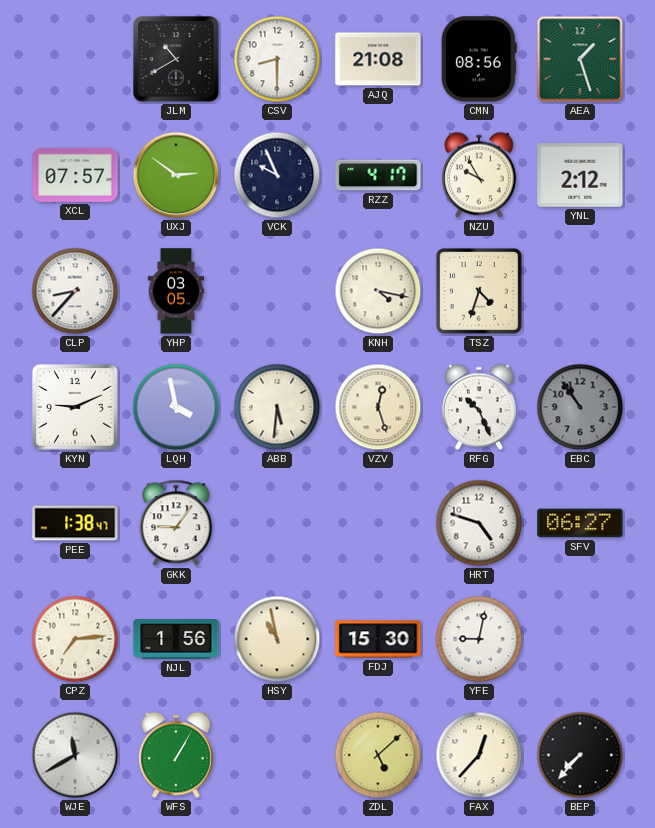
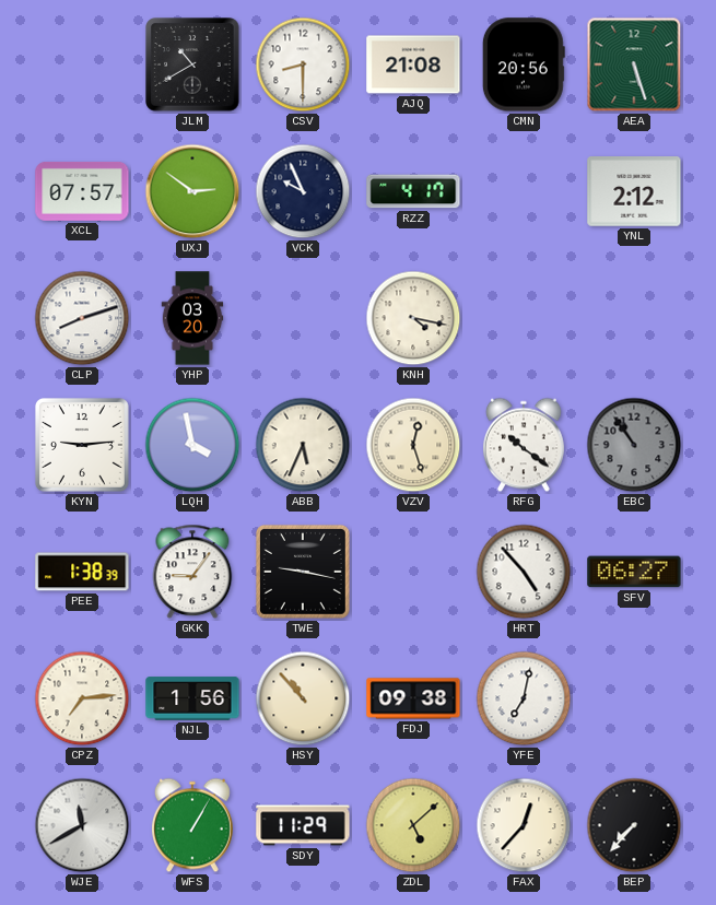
CMN: 08:56 -> 20:56 (524, 64)
AEA: 1:27 -> 5:27 (634, 64)
NZU: 9:55 -> none (479, 175)
CLP: 8:37 -> 8:12 (82, 318)
YHP: 03:05 -> 03:20 (192, 318)
TSZ: 4:33 -> none (479, 291)
KYN: 9:11 -> 9:14 (82, 445)
ABB: 5:31 -> 5:34 (303, 445)
RFG: 10:26 -> 10:21 (524, 445)
PEE: 1:38:47 -> 1:38:39 (82, 572)
TWE: none -> 9:17 (303, 572)
HRT: 4:48 -> 4:53 (524, 572)
HSY: 10:58 -> 10:53 (303, 698)
FDJ: 15:30 -> 09:38 (413, 698)
YFE: 9:02 -> 7:02 (524, 698)
SDY: none -> 11:29 (303, 825)
